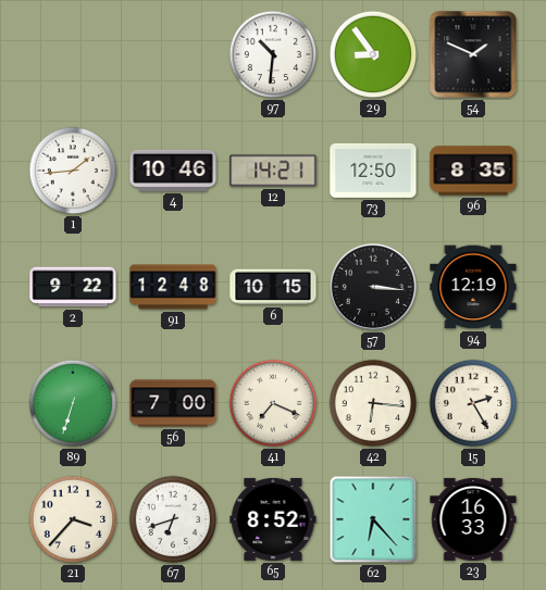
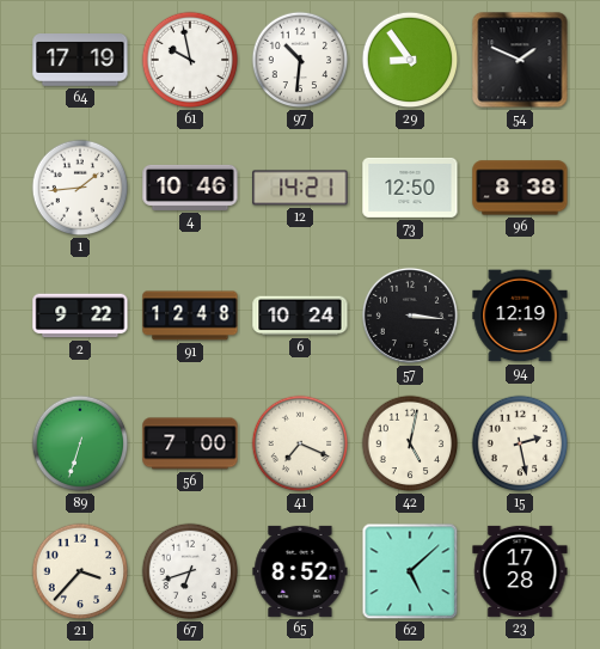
64: none -> 17:19 (80, 60)
61: none -> 9:58 (190, 60)
96: 8:35 -> 8:38 (520, 188)
6: 10:15 -> 10:24 (300, 316)
42: 6:16 -> 5:02 (410, 443)
15: 2:25 -> 2:28 (520, 443)
62: 6:23 -> 5:08 (410, 571)
23: 16:33 -> 17:28 (520, 571)
